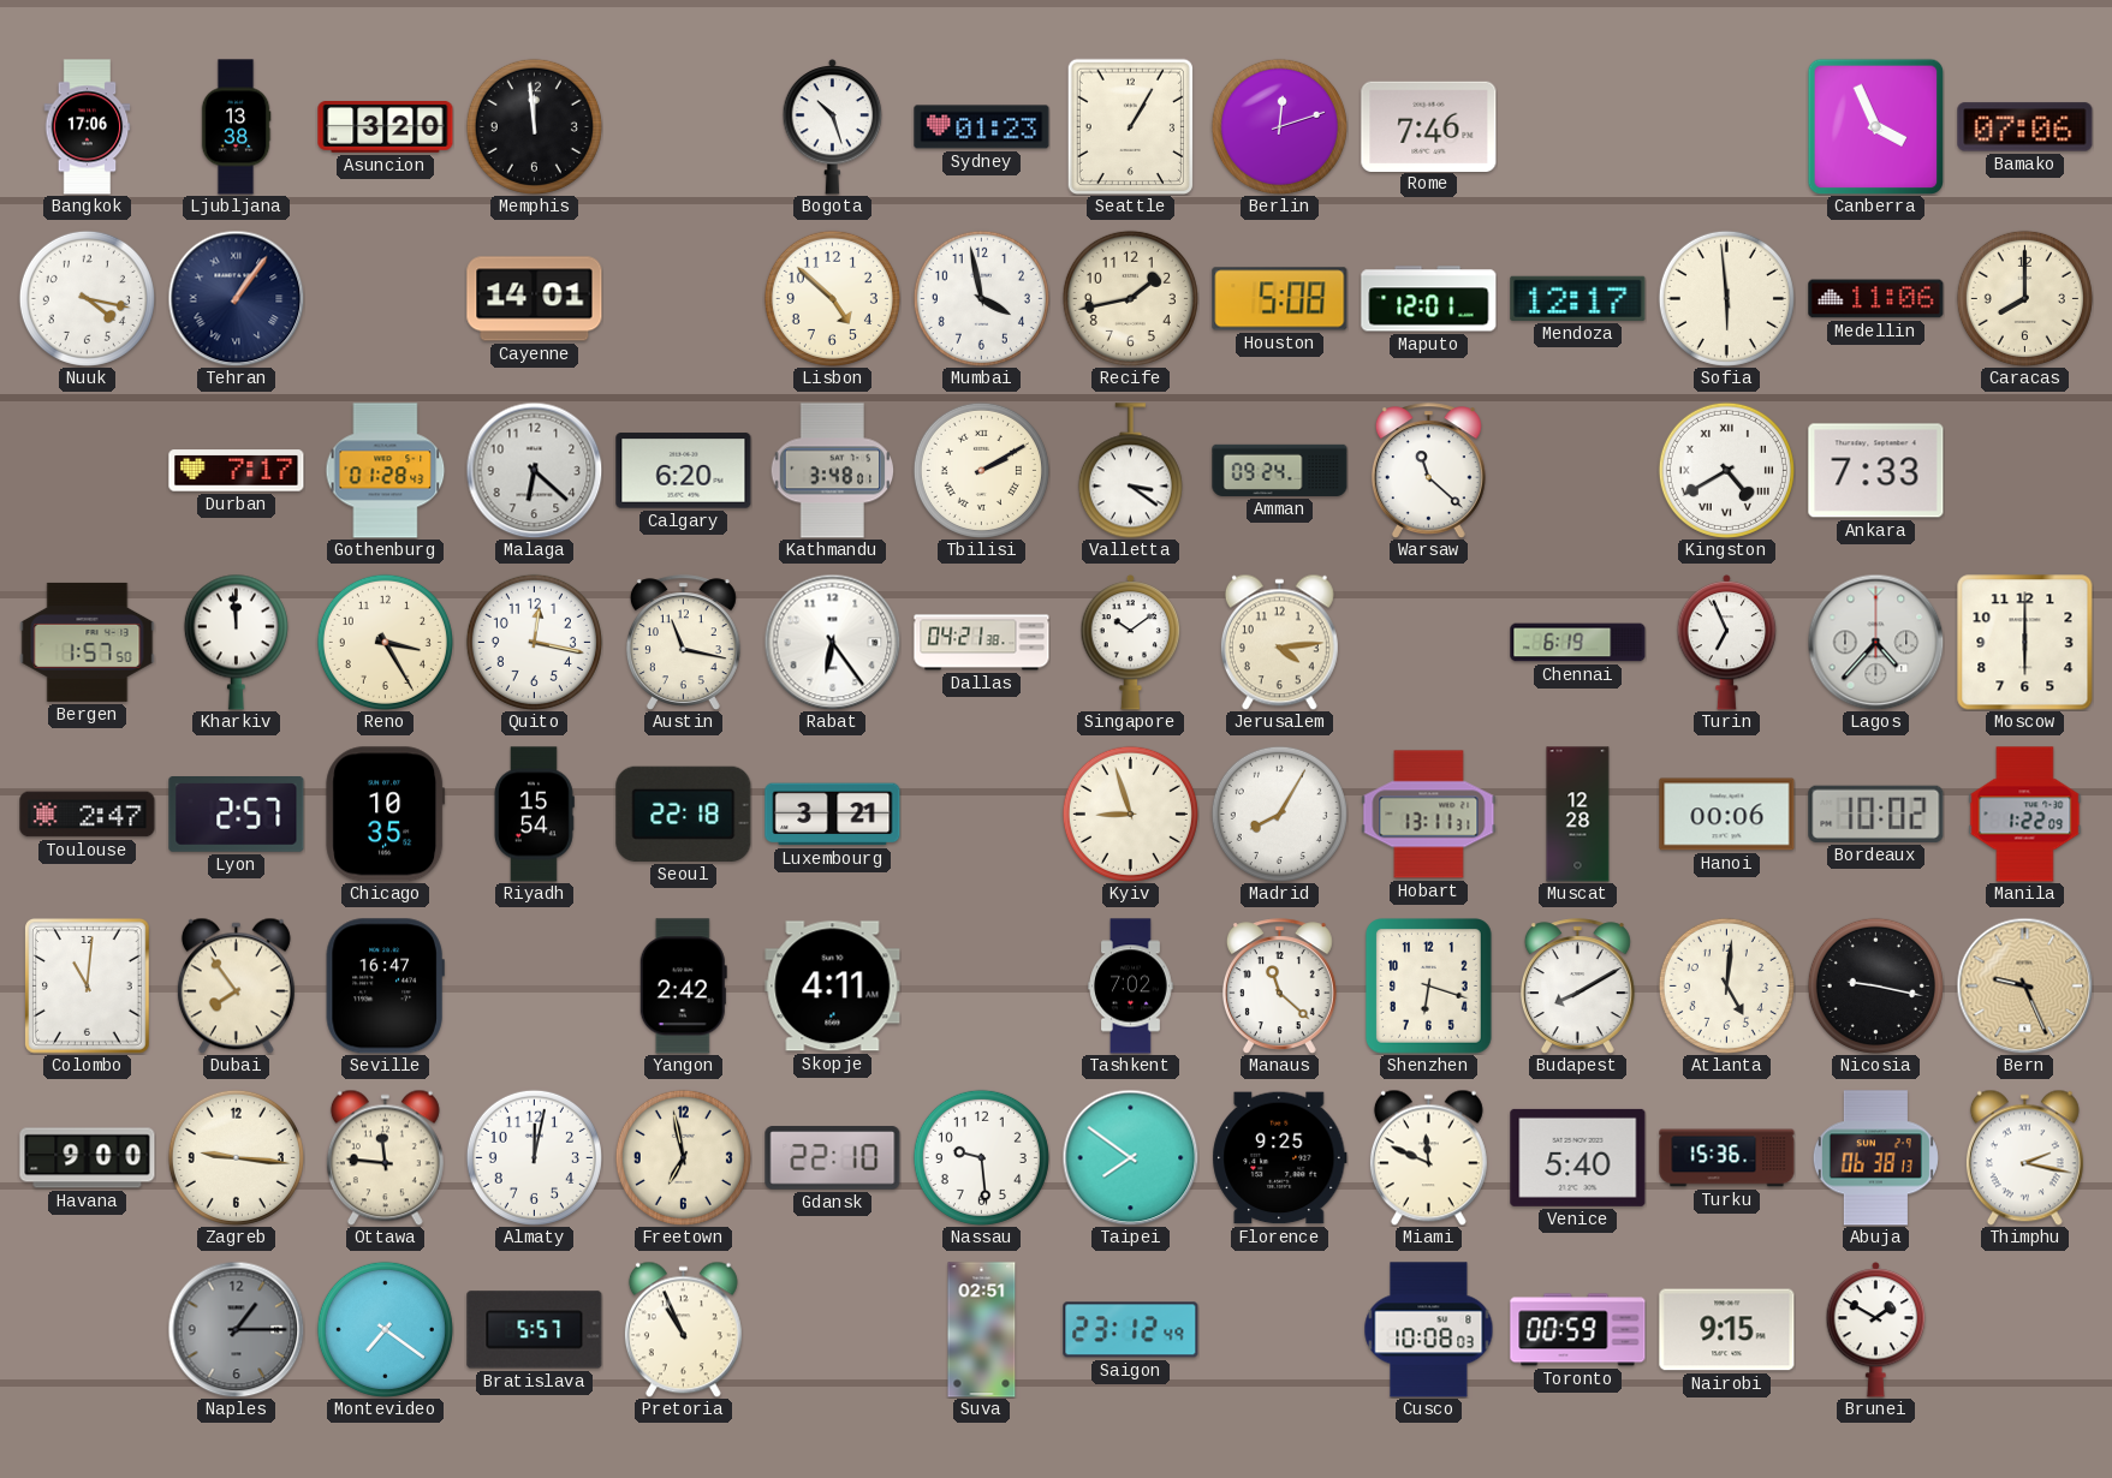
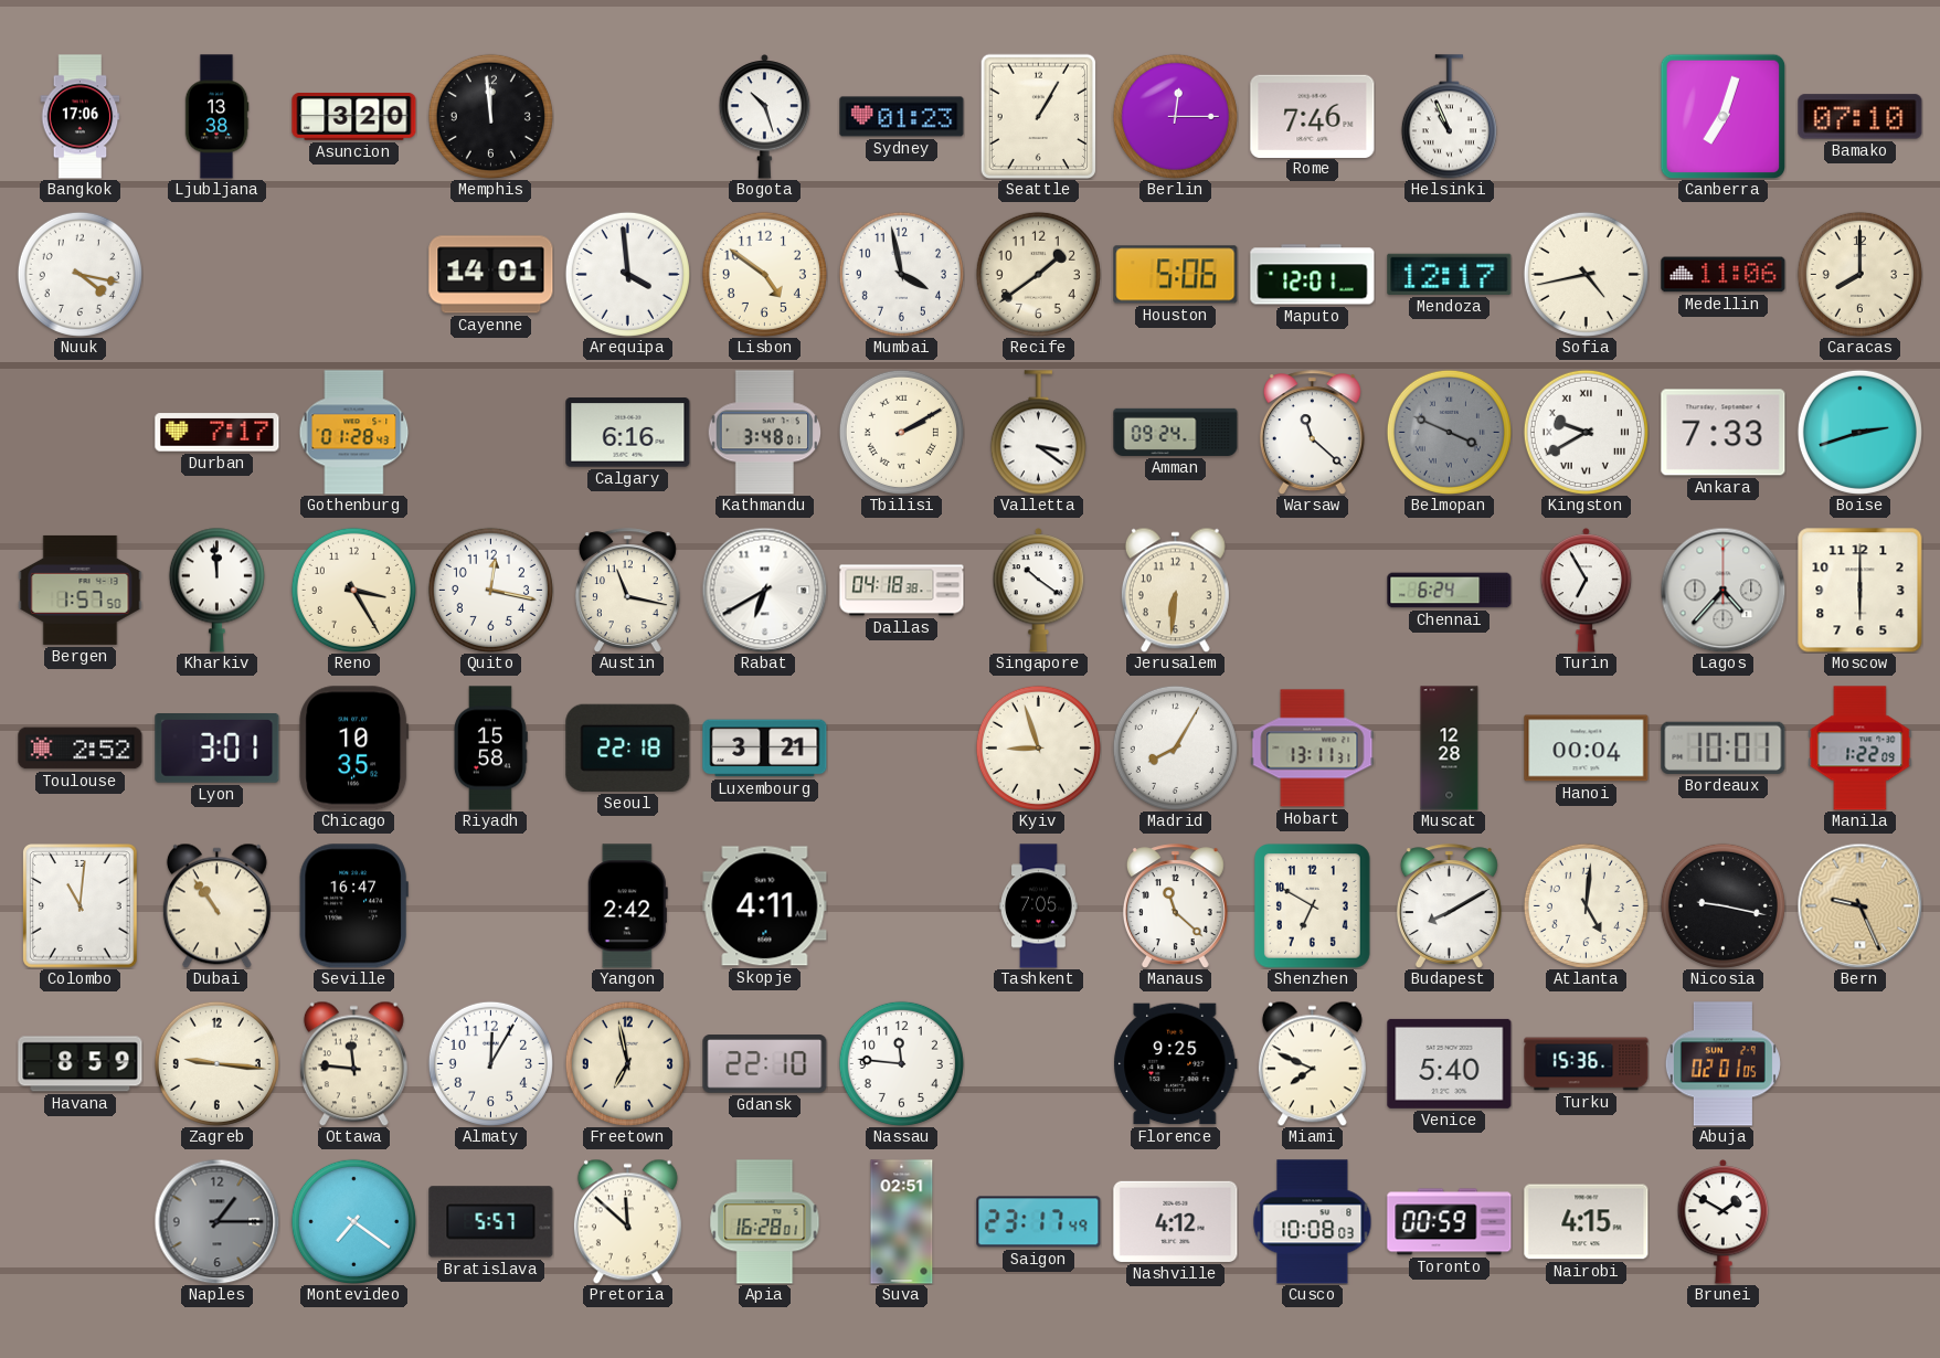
Berlin: 12:12 -> 12:15 (1175, 116)
Helsinki: none -> 10:56 (1449, 117)
Canberra: 3:56 -> 7:03 (1722, 116)
Bamako: 07:06 -> 07:10 (1861, 117)
Tehran: 1:06 -> none (236, 298)
Arequipa: none -> 3:59 (627, 274)
Lisbon: 4:52 -> 4:51 (764, 274)
Recife: 1:43 -> 1:39 (1038, 274)
Houston: 5:08 -> 5:06 (1176, 275)
Sofia: 5:59 -> 4:43 (1586, 274)
Malaga: 6:22 -> none (534, 470)
Calgary: 6:20 -> 6:16 (628, 433)
Belmopan: none -> 3:49 (1449, 432)
Kingston: 4:40 -> 9:40 (1586, 432)
Boise: none -> 2:42 (1859, 432)
Rabat: 6:24 -> 6:40 (764, 590)
Dallas: 04:21 -> 04:18 (902, 591)
Singapore: 10:09 -> 10:21 (1039, 591)
Jerusalem: 4:14 -> 6:31 (1175, 590)
Chennai: 6:19 -> 6:24 (1450, 591)
Turin: 6:56 -> 6:55 (1587, 591)
Toulouse: 2:47 -> 2:52 (81, 749)
Lyon: 2:57 -> 3:01 (218, 749)
Riyadh: 15:54 -> 15:58 (490, 749)
Hanoi: 00:06 -> 00:04 (1587, 749)
Bordeaux: 10:02 -> 10:01 (1724, 747)
Dubai: 7:54 -> 10:54 (216, 905)
Tashkent: 7:02 -> 7:05 (1039, 906)
Shenzhen: 6:18 -> 6:50 (1313, 906)
Havana: 9:00 -> 8:59 (81, 1064)
Almaty: 12:02 -> 12:05 (490, 1063)
Nassau: 9:29 -> 11:46 (901, 1063)
Taipei: 7:51 -> none (1130, 1157)
Miami: 11:49 -> 7:49 (1312, 1063)
Abuja: 06:38 -> 02:01 (1722, 1064)
Thimphu: 2:17 -> none (2024, 1157)
Pretoria: 10:56 -> 11:52 (627, 1221)
Apia: none -> 16:28 (765, 1222)
Saigon: 23:12 -> 23:17 (1039, 1222)
Nashville: none -> 4:12 (1176, 1221)
Nairobi: 9:15 -> 4:15 (1587, 1222)
